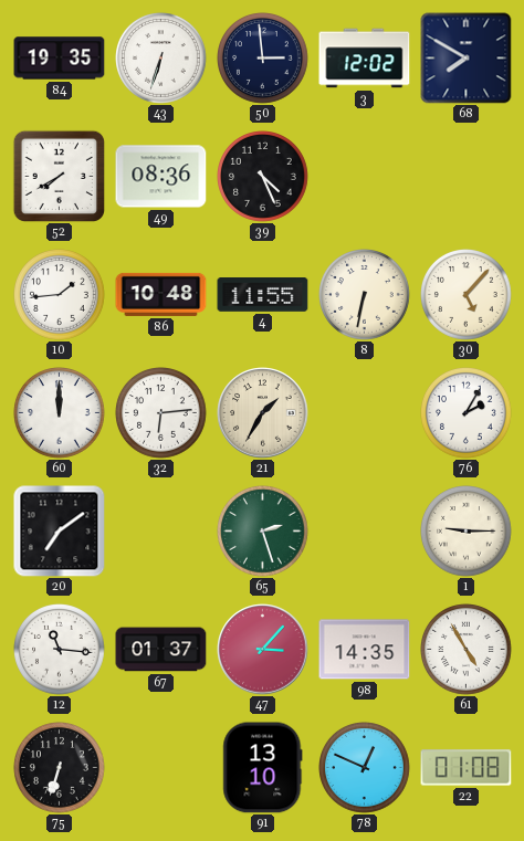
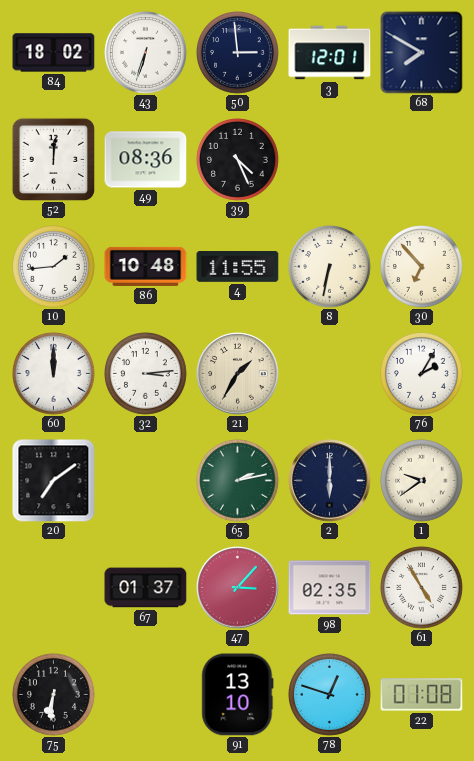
84: 19:35 -> 18:02 (54, 53)
3: 12:02 -> 12:01 (330, 53)
52: 7:40 -> 12:01 (53, 159)
30: 5:07 -> 6:53 (422, 267)
32: 6:14 -> 3:14 (146, 374)
65: 2:27 -> 2:13 (238, 481)
2: none -> 6:00 (330, 481)
1: 9:15 -> 9:39 (422, 481)
12: 11:16 -> none (60, 650)
98: 14:35 -> 02:35 (330, 588)
75: 6:33 -> 6:31 (54, 695)
78: 12:49 -> 12:48 (330, 695)
